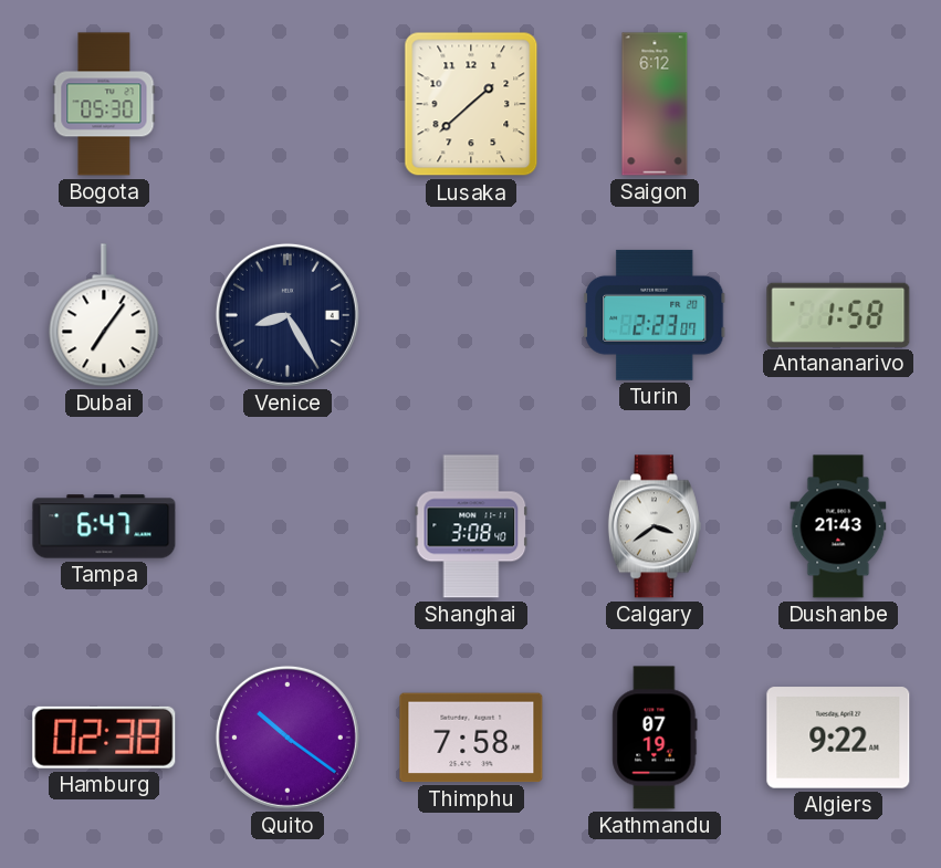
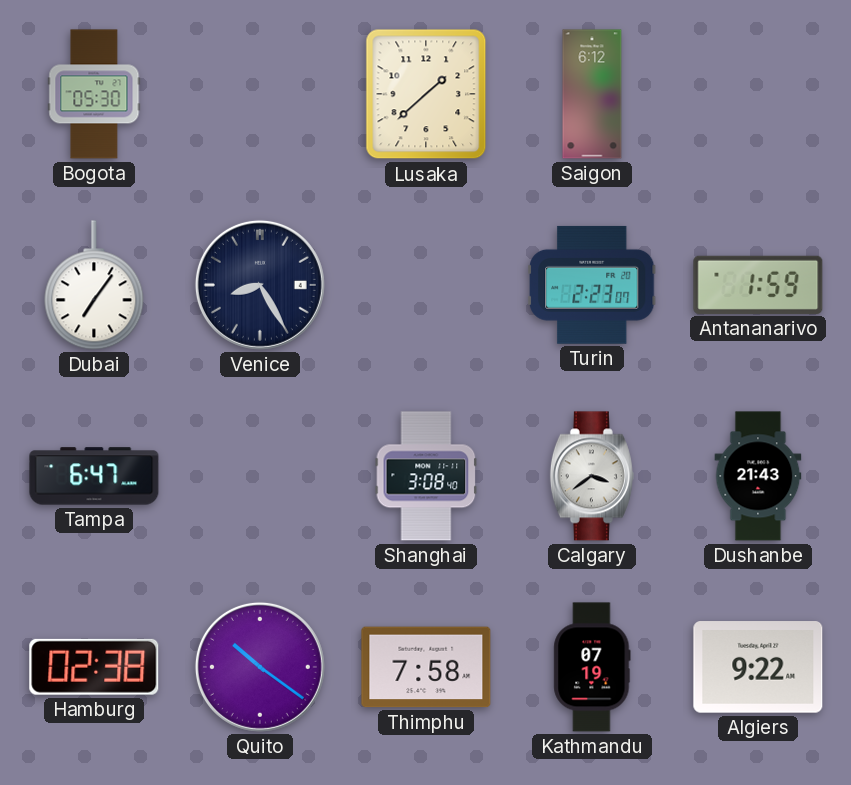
Antananarivo: 1:58 -> 1:59 (758, 285)
